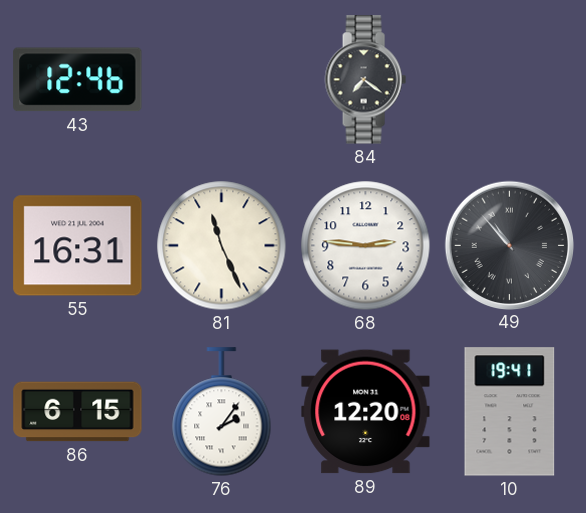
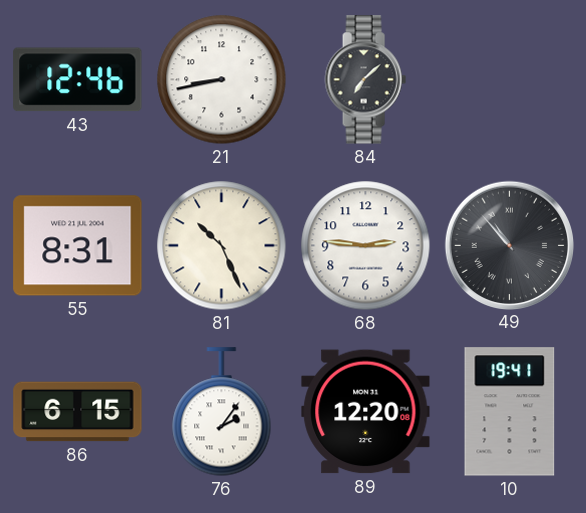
21: none -> 8:43 (222, 80)
84: 7:21 -> 7:08 (365, 80)
55: 16:31 -> 8:31 (78, 246)
81: 11:26 -> 10:26 (222, 246)
